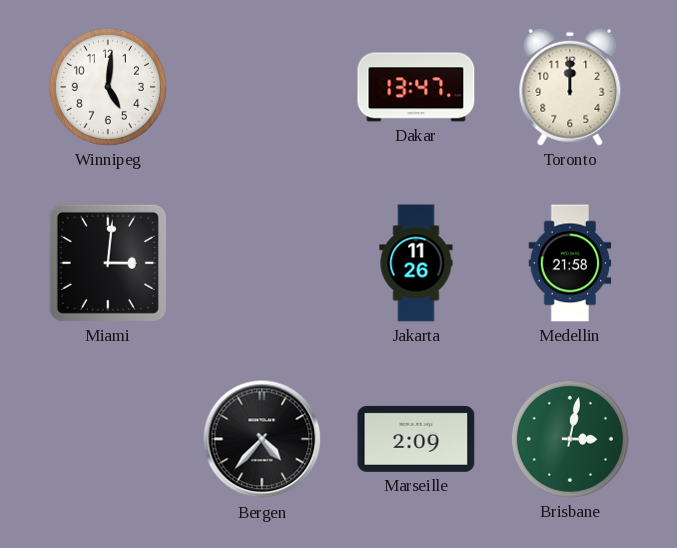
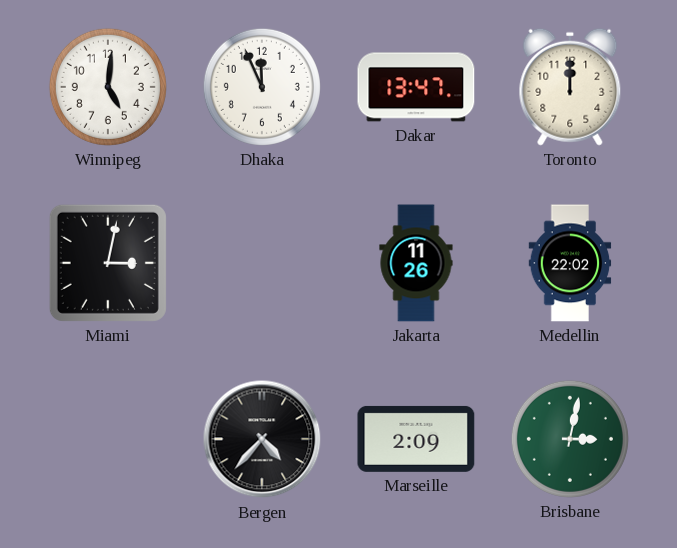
Dhaka: none -> 11:56 (262, 87)
Miami: 3:01 -> 3:02 (108, 263)
Medellin: 21:58 -> 22:02 (570, 263)
